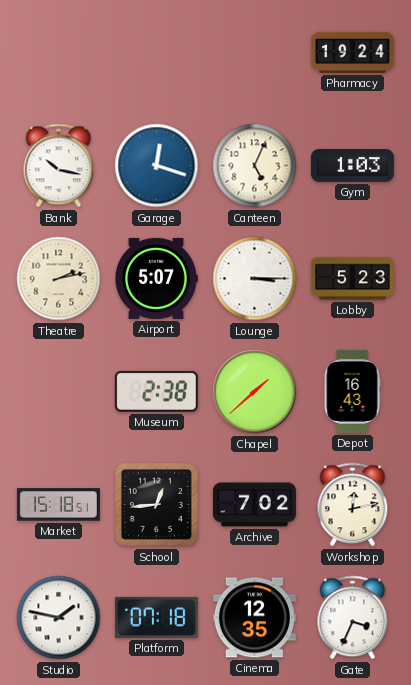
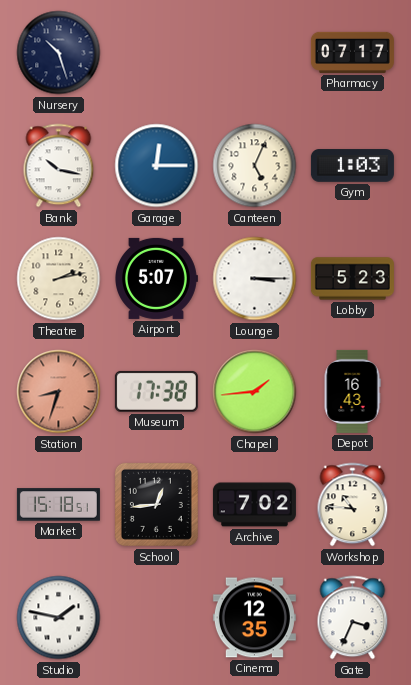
Nursery: none -> 10:27 (59, 53)
Pharmacy: 19:24 -> 07:17 (352, 52)
Garage: 12:18 -> 12:15 (157, 166)
Station: none -> 8:33 (59, 392)
Museum: 2:38 -> 17:38 (156, 391)
Chapel: 1:38 -> 1:44 (255, 392)
Workshop: 12:13 -> 10:46 (353, 505)
Platform: 07:18 -> none (156, 617)
